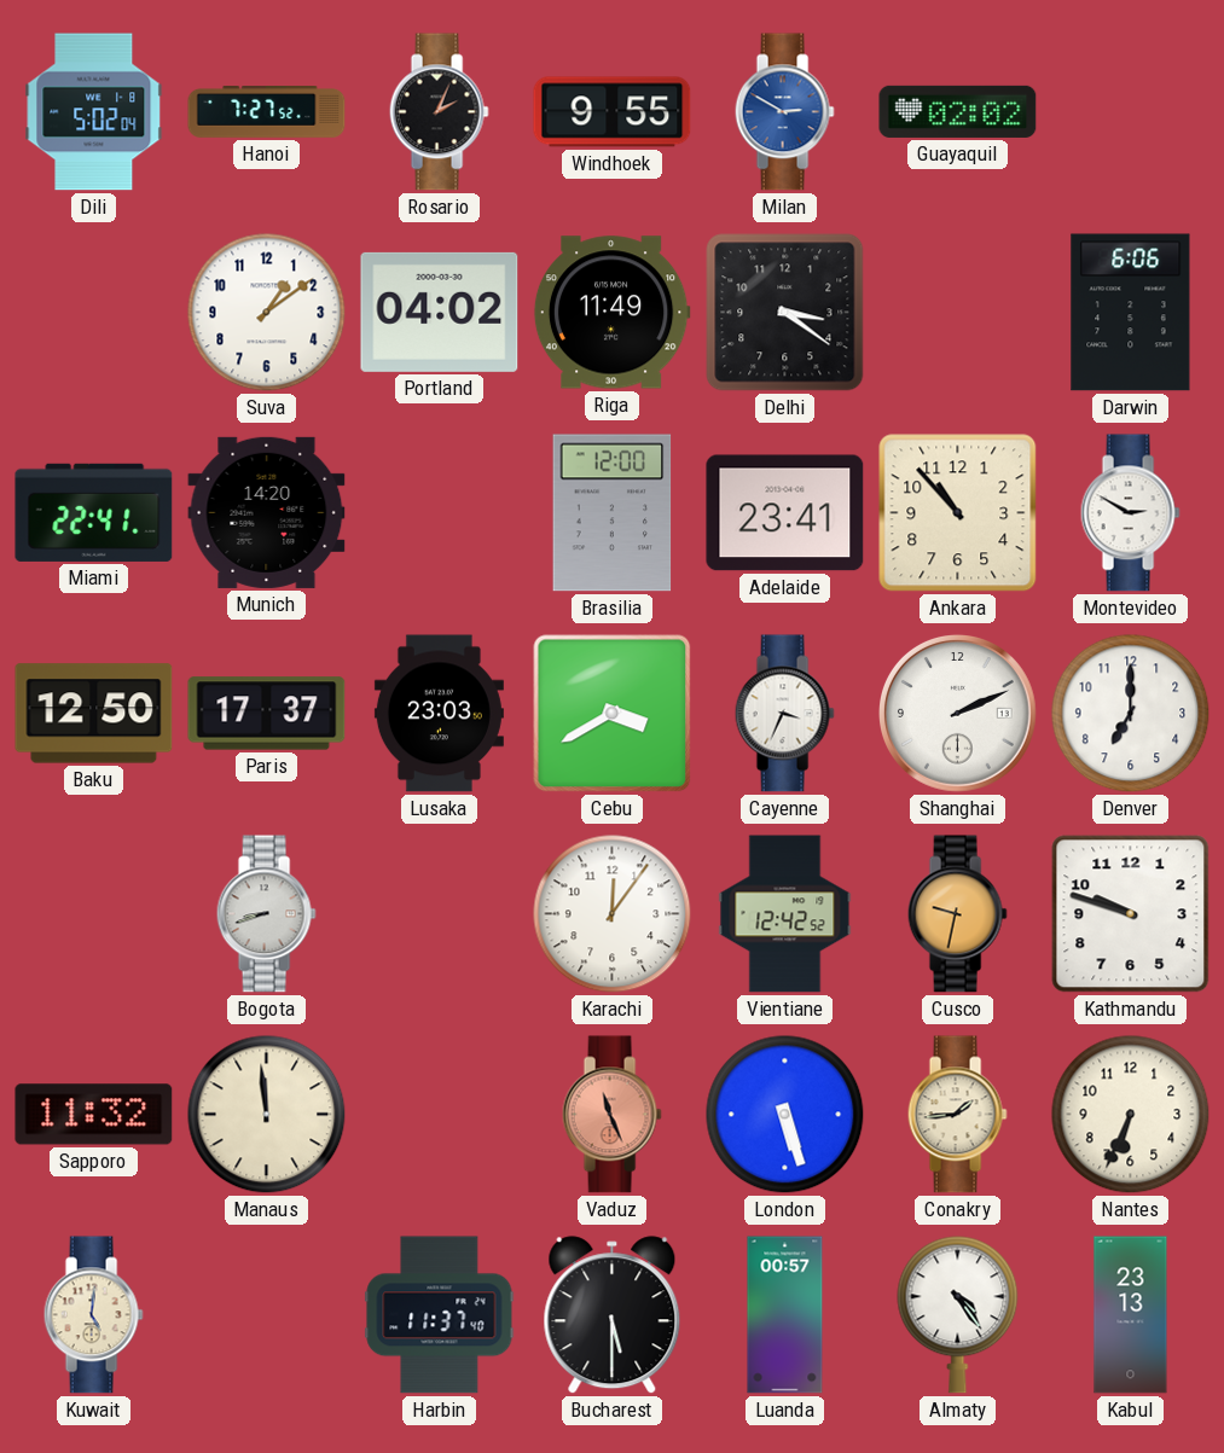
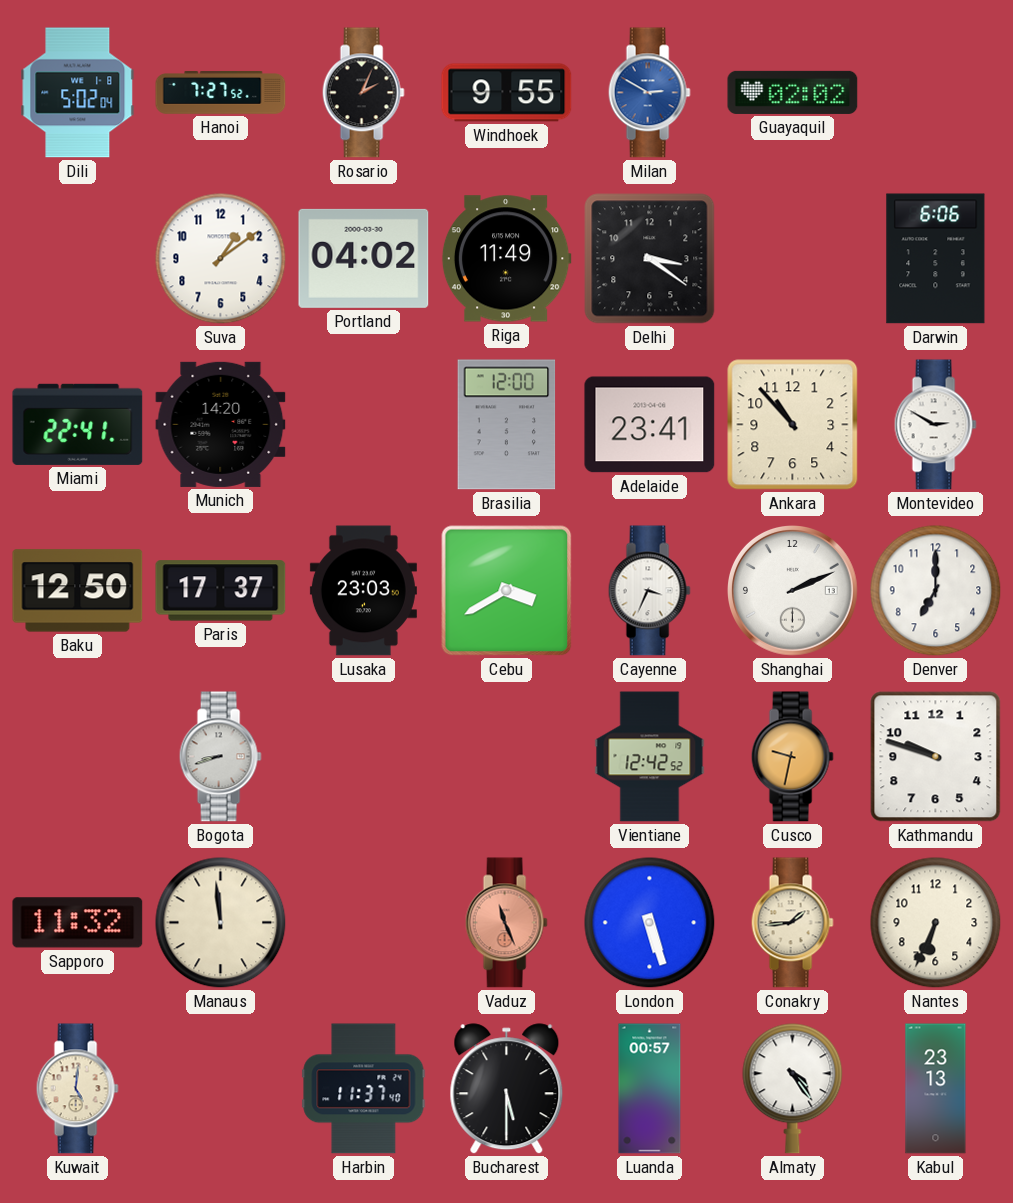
Karachi: 12:06 -> none (613, 914)
